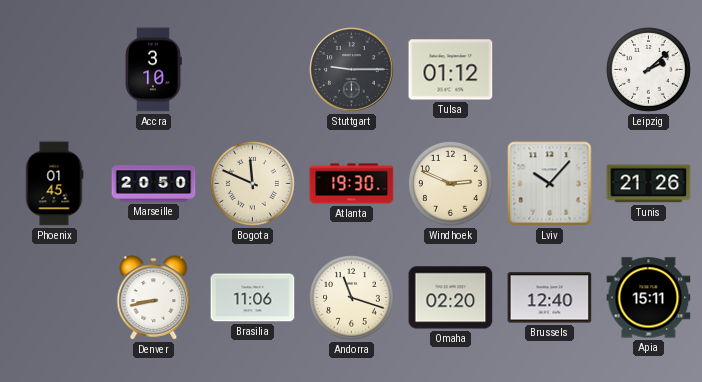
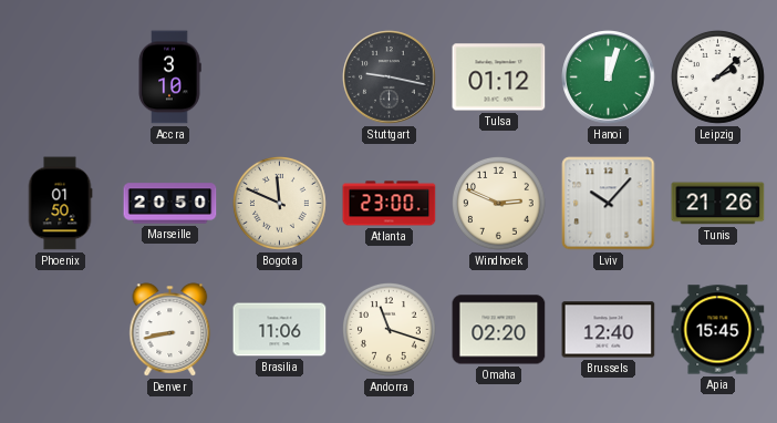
Stuttgart: 9:15 -> 9:17 (390, 78)
Hanoi: none -> 12:03 (609, 78)
Phoenix: 01:45 -> 01:50 (60, 204)
Atlanta: 19:30 -> 23:00 (390, 204)
Apia: 15:11 -> 15:45 (718, 330)
